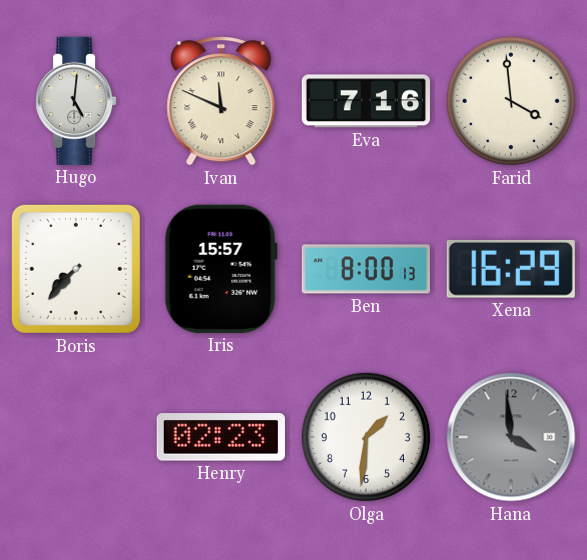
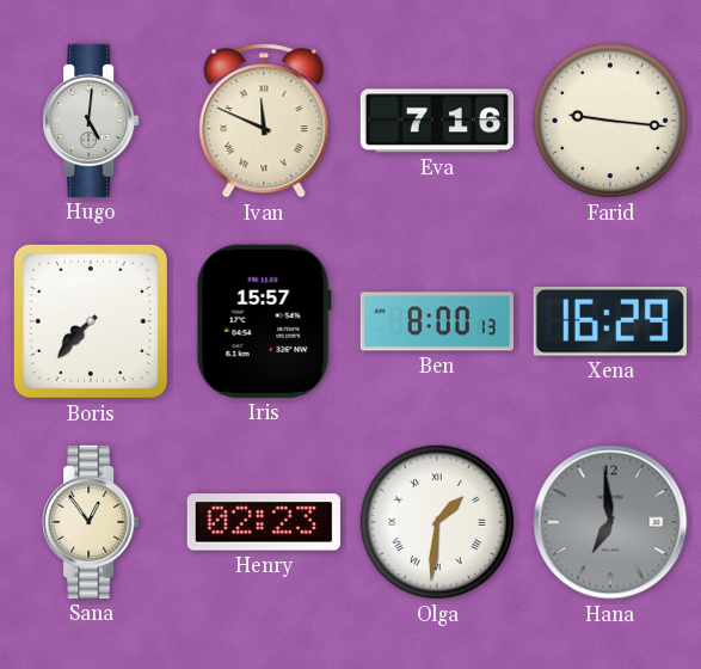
Farid: 3:59 -> 9:16 (610, 121)
Sana: none -> 12:54 (91, 522)
Olga numerals: Arabic -> Roman (437, 522)
Hana: 3:59 -> 6:59 (610, 522)
